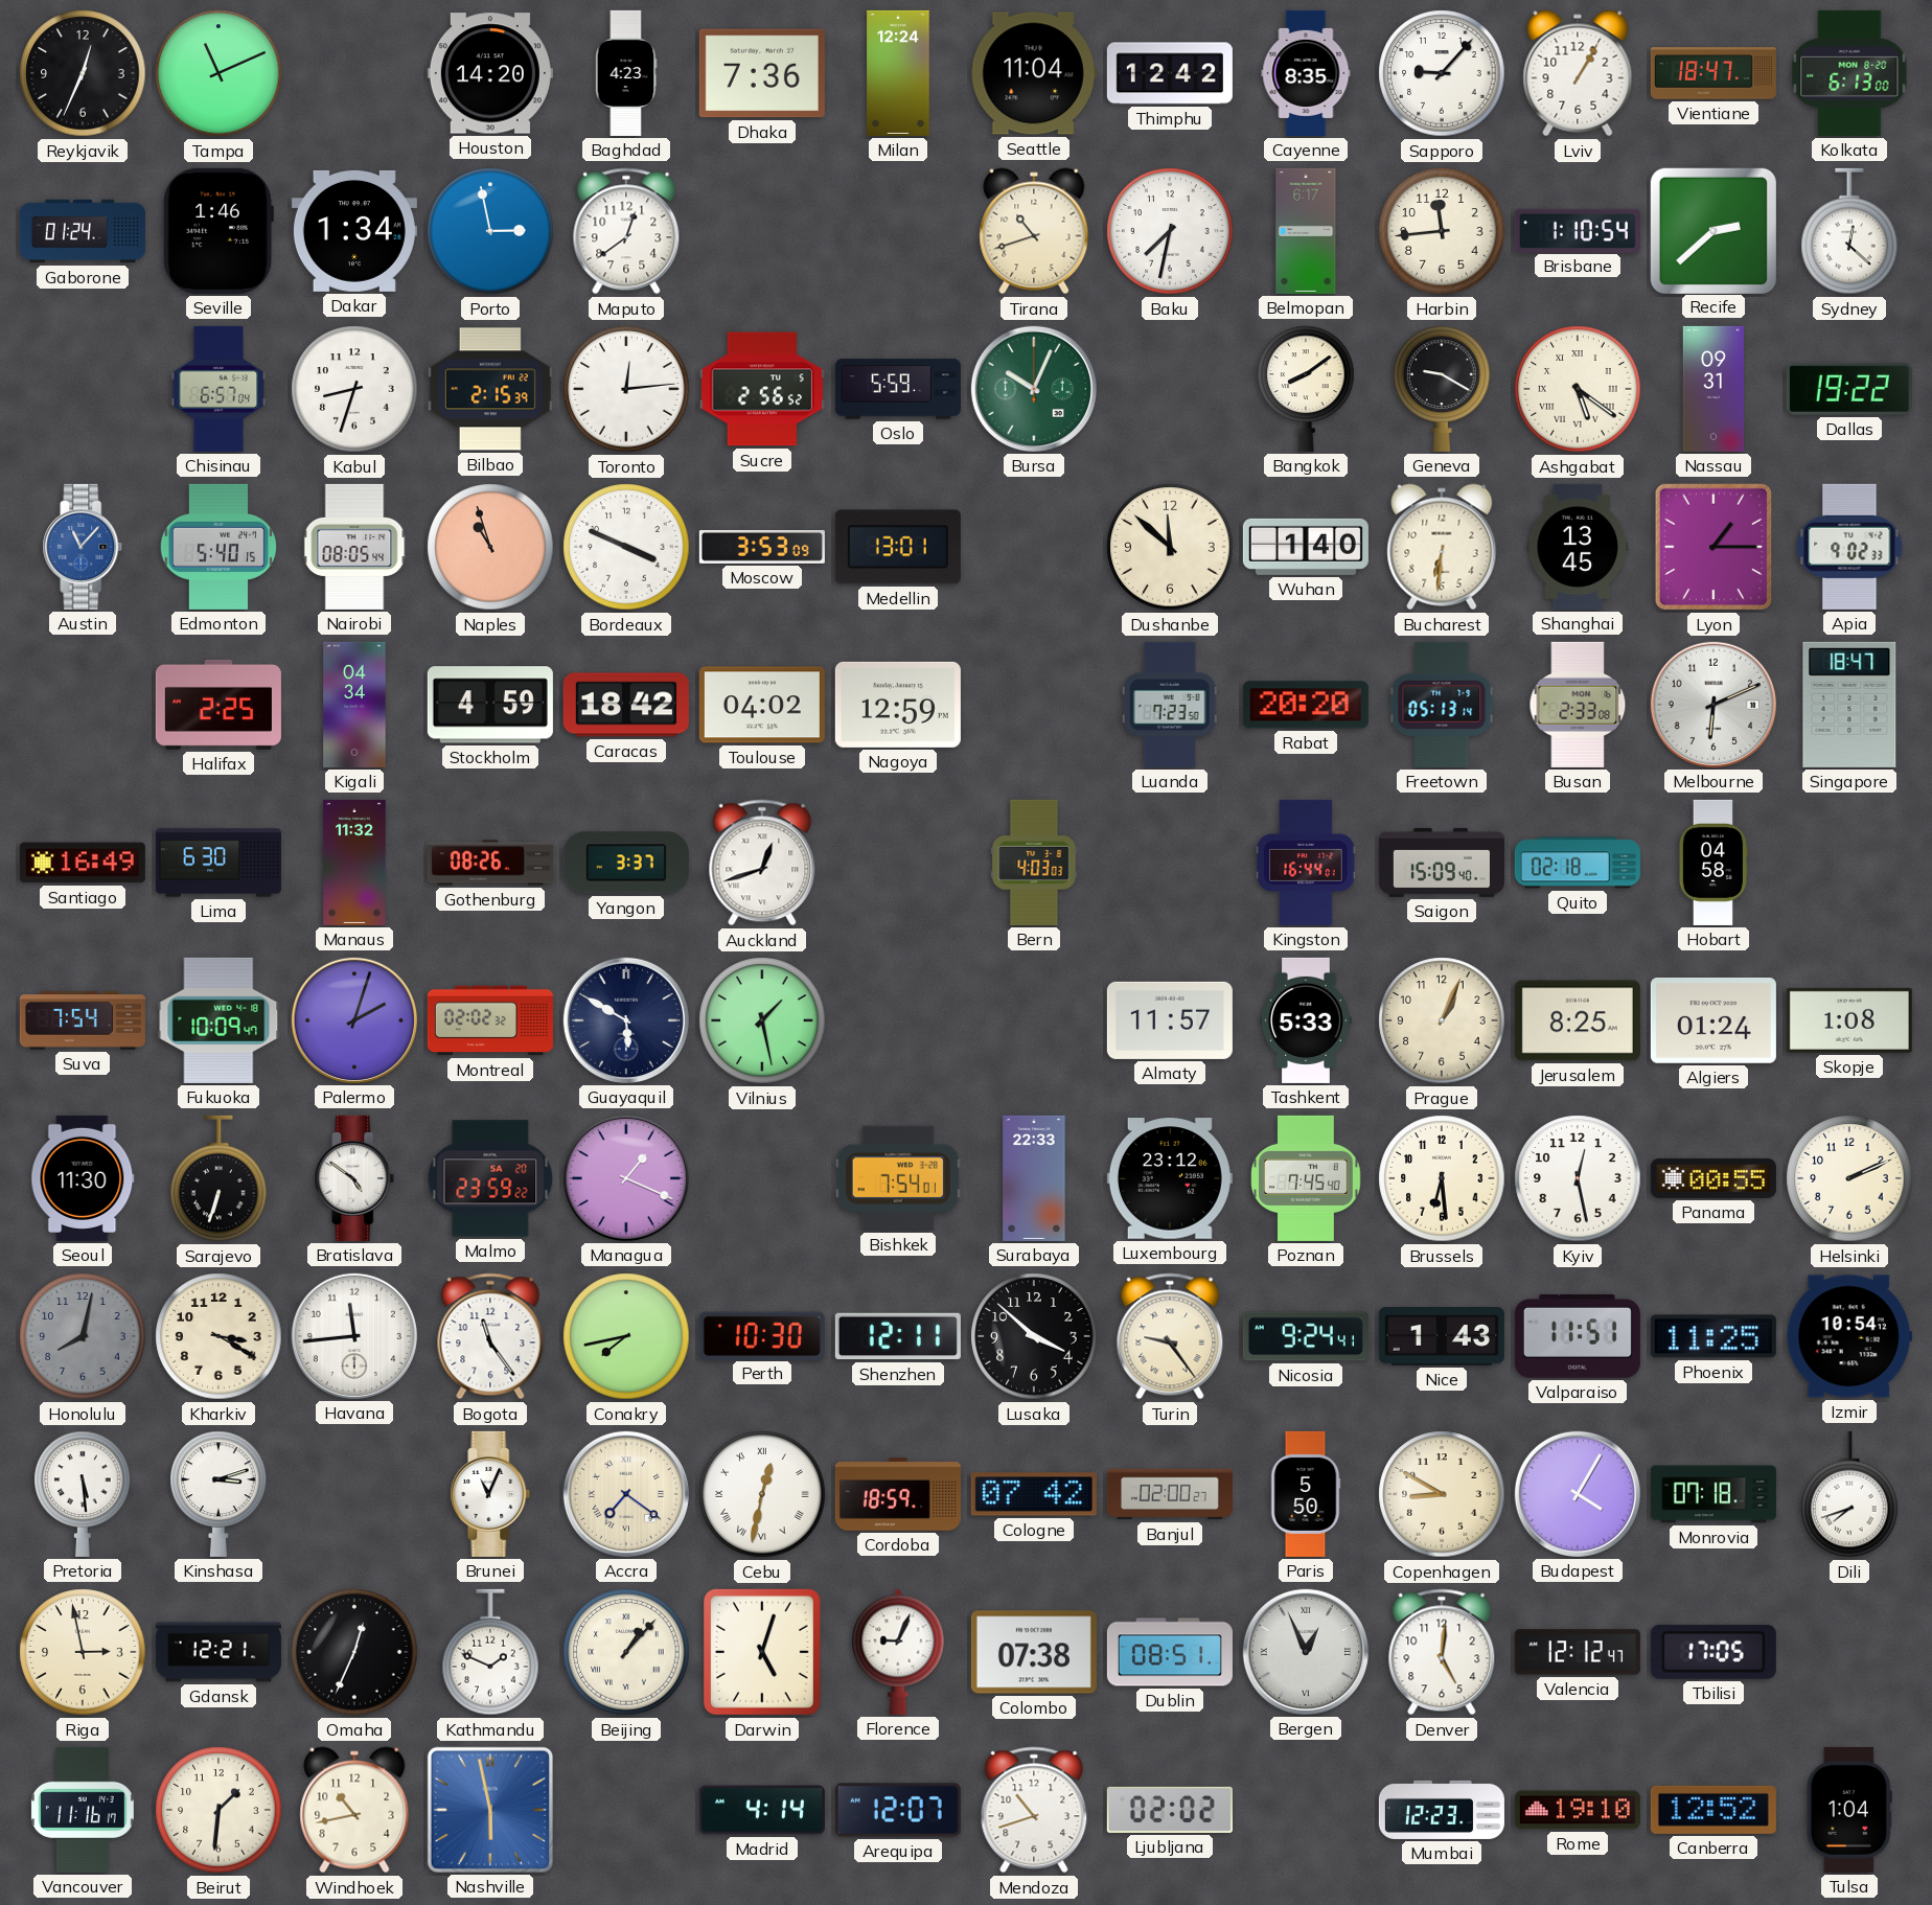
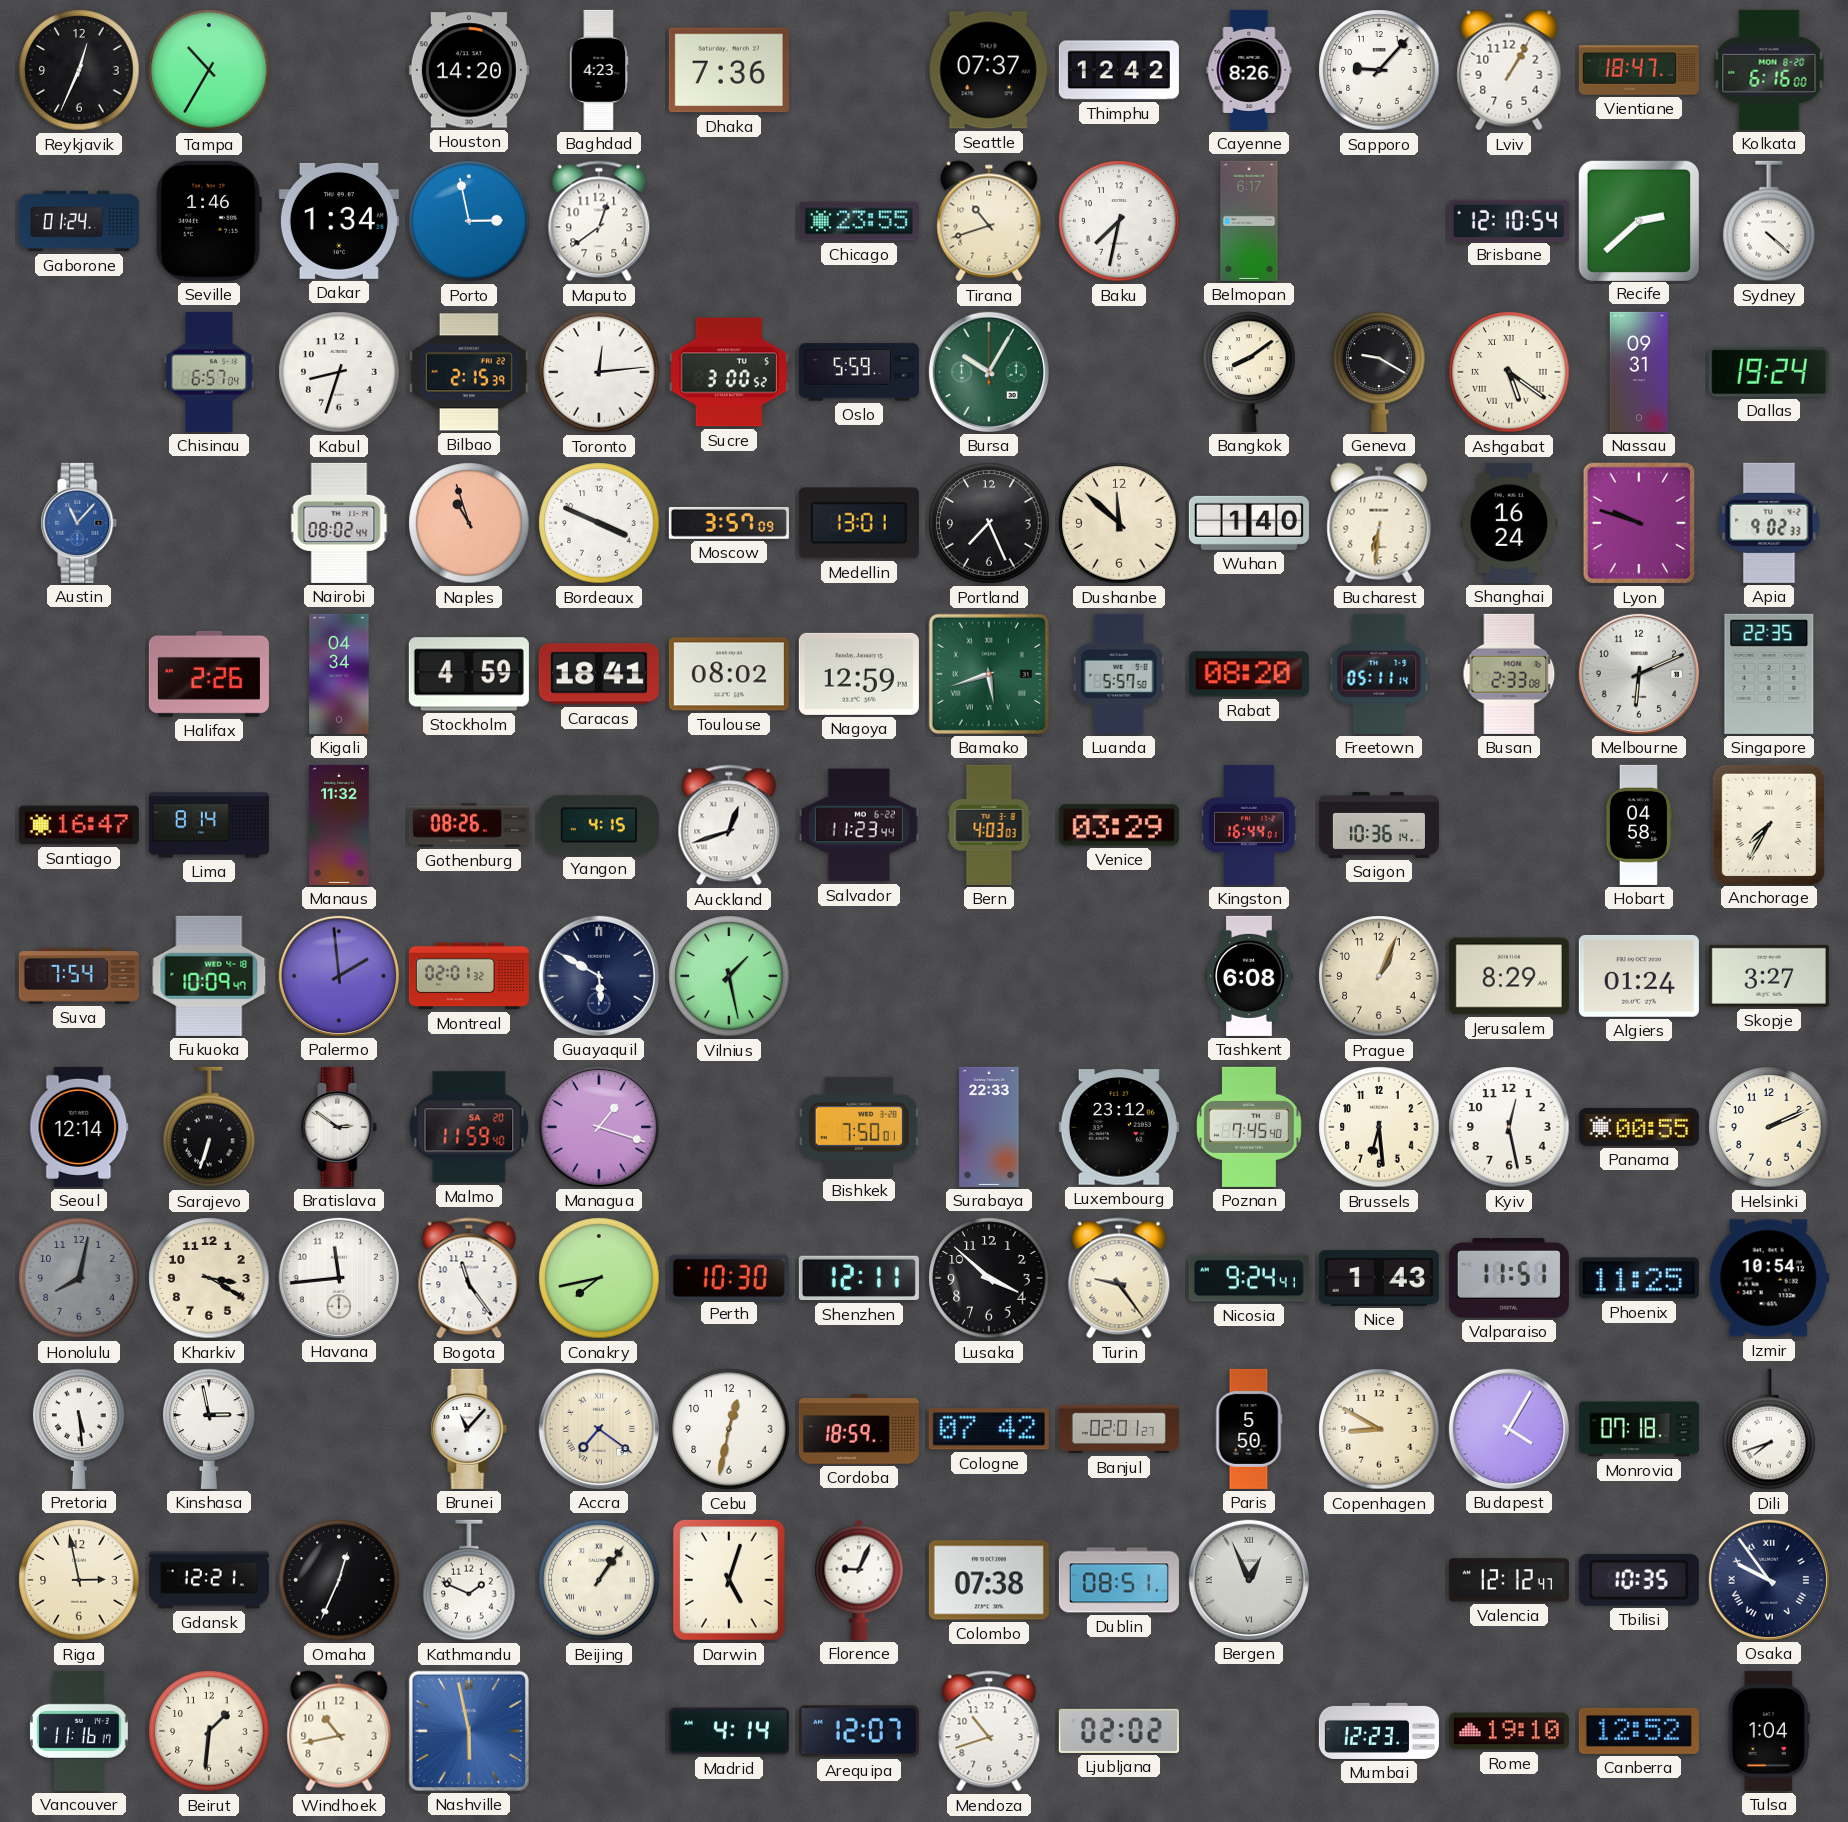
Tampa: 11:11 -> 10:35 (209, 70)
Milan: 12:24 -> none (898, 73)
Seattle: 11:04 -> 07:37 (989, 70)
Cayenne: 8:35 -> 8:26 (1249, 70)
Kolkata: 6:13 -> 6:16 (1769, 70)
Chicago: none -> 23:55 (859, 221)
Harbin: 11:44 -> none (1442, 231)
Brisbane: 1:10 -> 12:10 (1509, 220)
Sydney: 12:22 -> 4:22 (1769, 221)
Sucre: 2:56 -> 3:00 (729, 372)
Bursa: 10:04 -> 10:05 (989, 372)
Dallas: 19:22 -> 19:24 (1769, 372)
Edmonton: 5:40 -> none (218, 547)
Nairobi: 08:05 -> 08:02 (339, 523)
Moscow: 3:53 -> 3:57 (729, 523)
Portland: none -> 7:26 (989, 523)
Shanghai: 13:45 -> 16:24 (1509, 523)
Lyon: 1:15 -> 9:48 (1639, 523)
Halifax: 2:25 -> 2:26 (209, 674)
Caracas: 18:42 -> 18:41 (599, 674)
Toulouse: 04:02 -> 08:02 (729, 674)
Bamako: none -> 5:42 (989, 674)
Luanda: 7:23 -> 5:57 (1119, 674)
Rabat: 20:20 -> 08:20 (1249, 674)
Freetown: 05:13 -> 05:11 (1379, 674)
Singapore: 18:47 -> 22:35 (1769, 674)
Santiago: 16:49 -> 16:47 (79, 825)
Lima: 6:30 -> 8:14 (209, 825)
Yangon: 3:37 -> 4:15 (599, 825)
Salvador: none -> 11:23 (859, 825)
Venice: none -> 03:29 (1119, 825)
Saigon: 15:09 -> 10:36 (1379, 825)
Quito: 02:18 -> none (1578, 863)
Anchorage: none -> 7:35 (1768, 824)
Palermo: 2:03 -> 1:59 (339, 976)
Montreal: 02:02 -> 02:01 (469, 976)
Almaty: 11:57 -> none (1170, 1020)
Tashkent: 5:33 -> 6:08 (1249, 976)
Jerusalem: 8:25 -> 8:29 (1509, 976)
Skopje: 1:08 -> 3:27 (1769, 976)
Seoul: 11:30 -> 12:14 (79, 1127)
Bratislava: 4:51 -> 2:51 (339, 1127)
Malmo: 23:59 -> 11:59 (469, 1127)
Managua: 1:19 -> 1:18 (599, 1127)
Bishkek: 7:54 -> 7:50 (859, 1127)
Kinshasa: 3:12 -> 2:58 (209, 1429)
Brunei: 11:04 -> 11:07 (469, 1429)
Cebu numerals: Roman -> Arabic (729, 1429)
Banjul: 02:00 -> 02:01 (1119, 1429)
Beijing: 1:07 -> 1:06 (599, 1580)
Denver: 5:01 -> none (1442, 1652)
Tbilisi: 17:05 -> 10:35 (1639, 1580)
Osaka: none -> 9:54 (1769, 1580)
